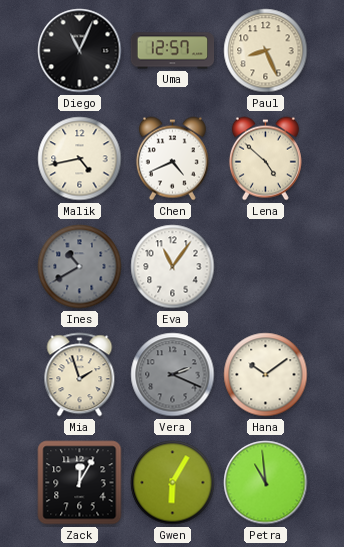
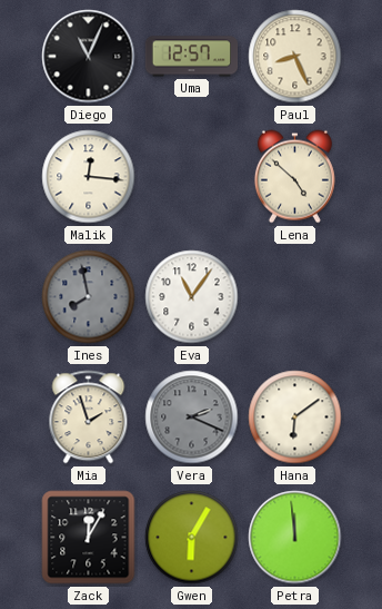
Malik: 4:43 -> 12:16 (89, 177)
Chen: 4:41 -> none (172, 159)
Ines: 10:40 -> 7:58 (89, 297)
Hana: 10:09 -> 6:09 (295, 418)
Petra: 10:59 -> 11:59 (295, 538)
